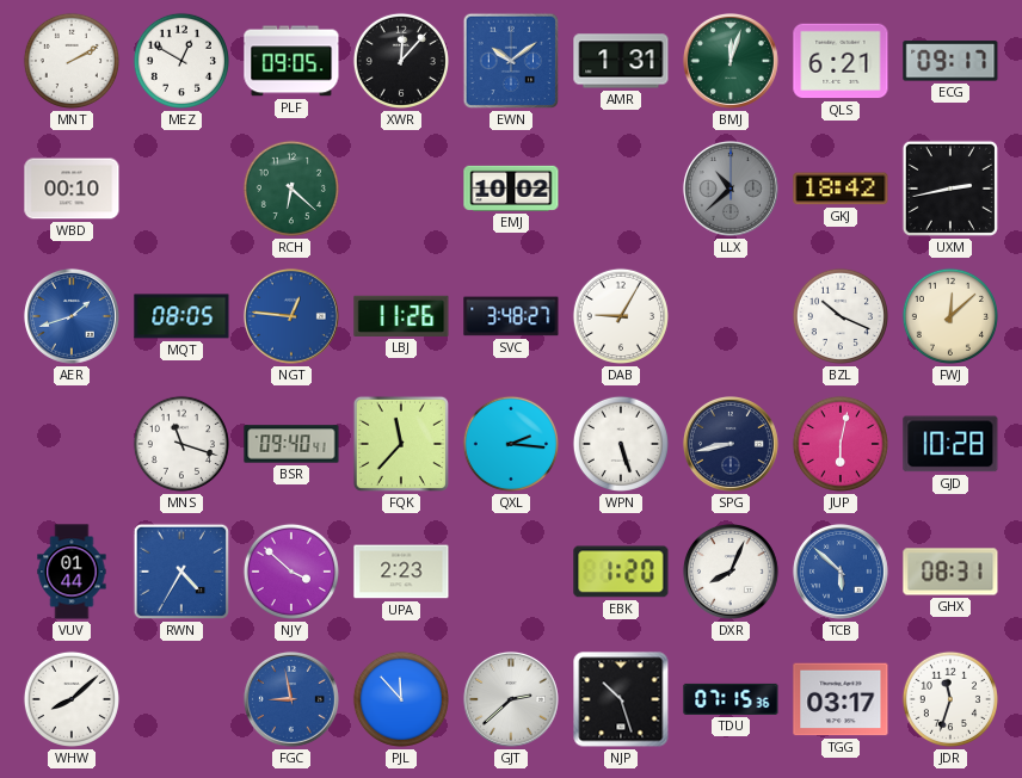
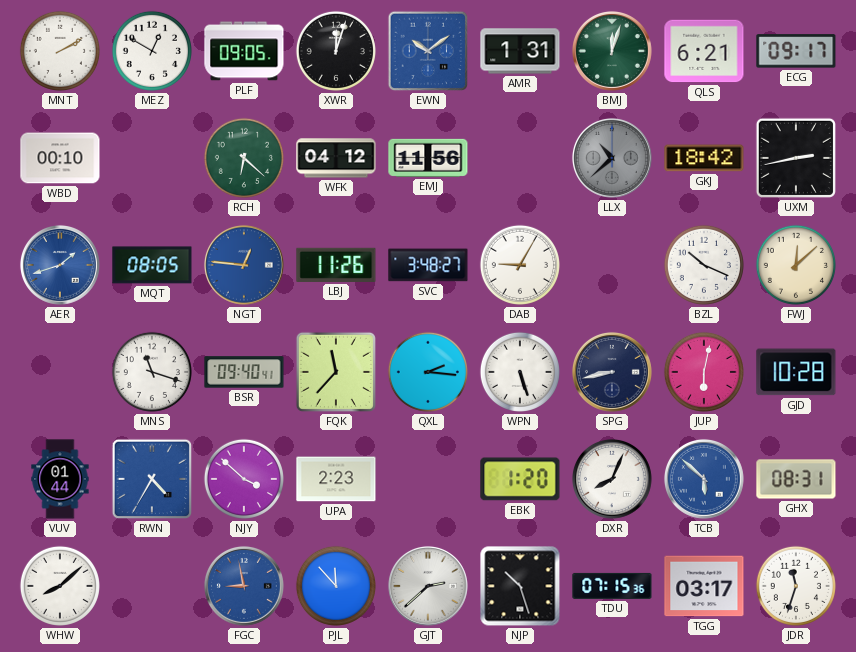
XWR: 12:07 -> 12:03 (336, 51)
WFK: none -> 04:12 (336, 158)
EMJ: 10:02 -> 11:56 (428, 158)
